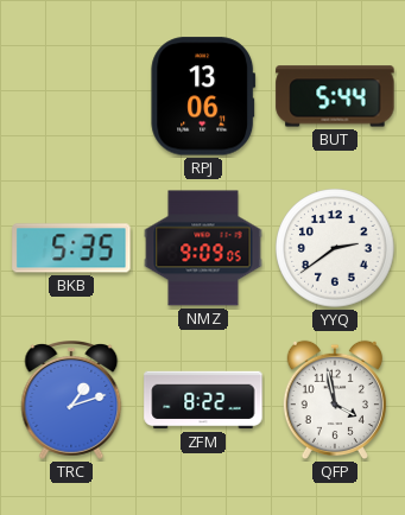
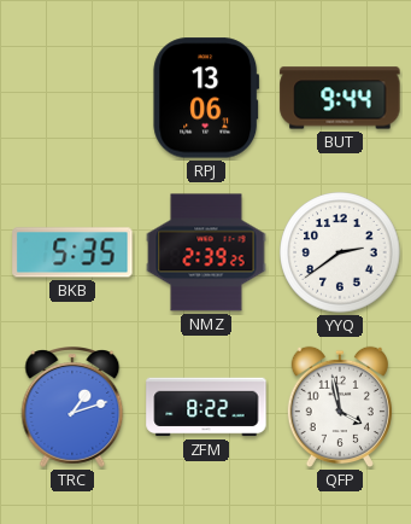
BUT: 5:44 -> 9:44 (340, 98)
NMZ: 9:09 -> 2:39 (206, 252)
